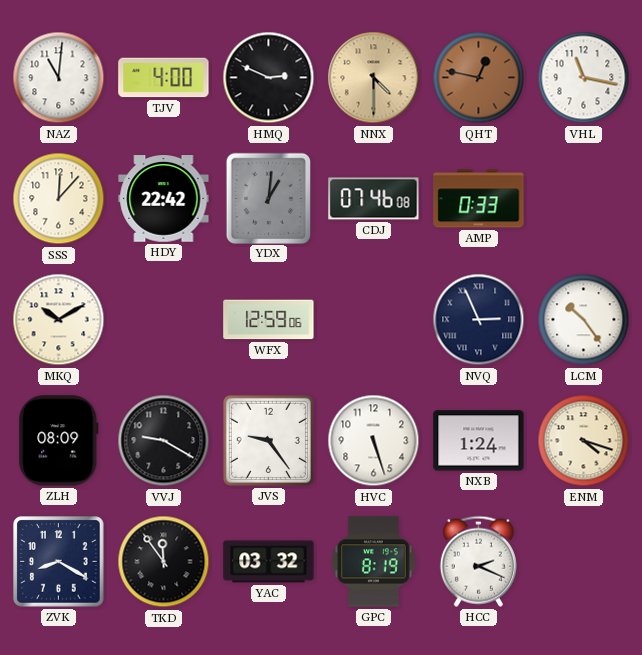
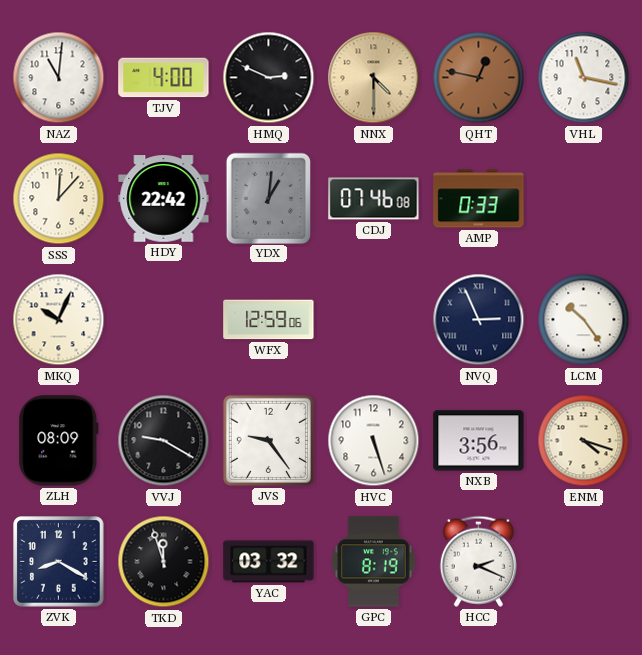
MKQ: 10:10 -> 10:04 (59, 320)
NXB: 1:24 -> 3:56 (479, 441)
TKD: 11:54 -> 11:57 (164, 562)
